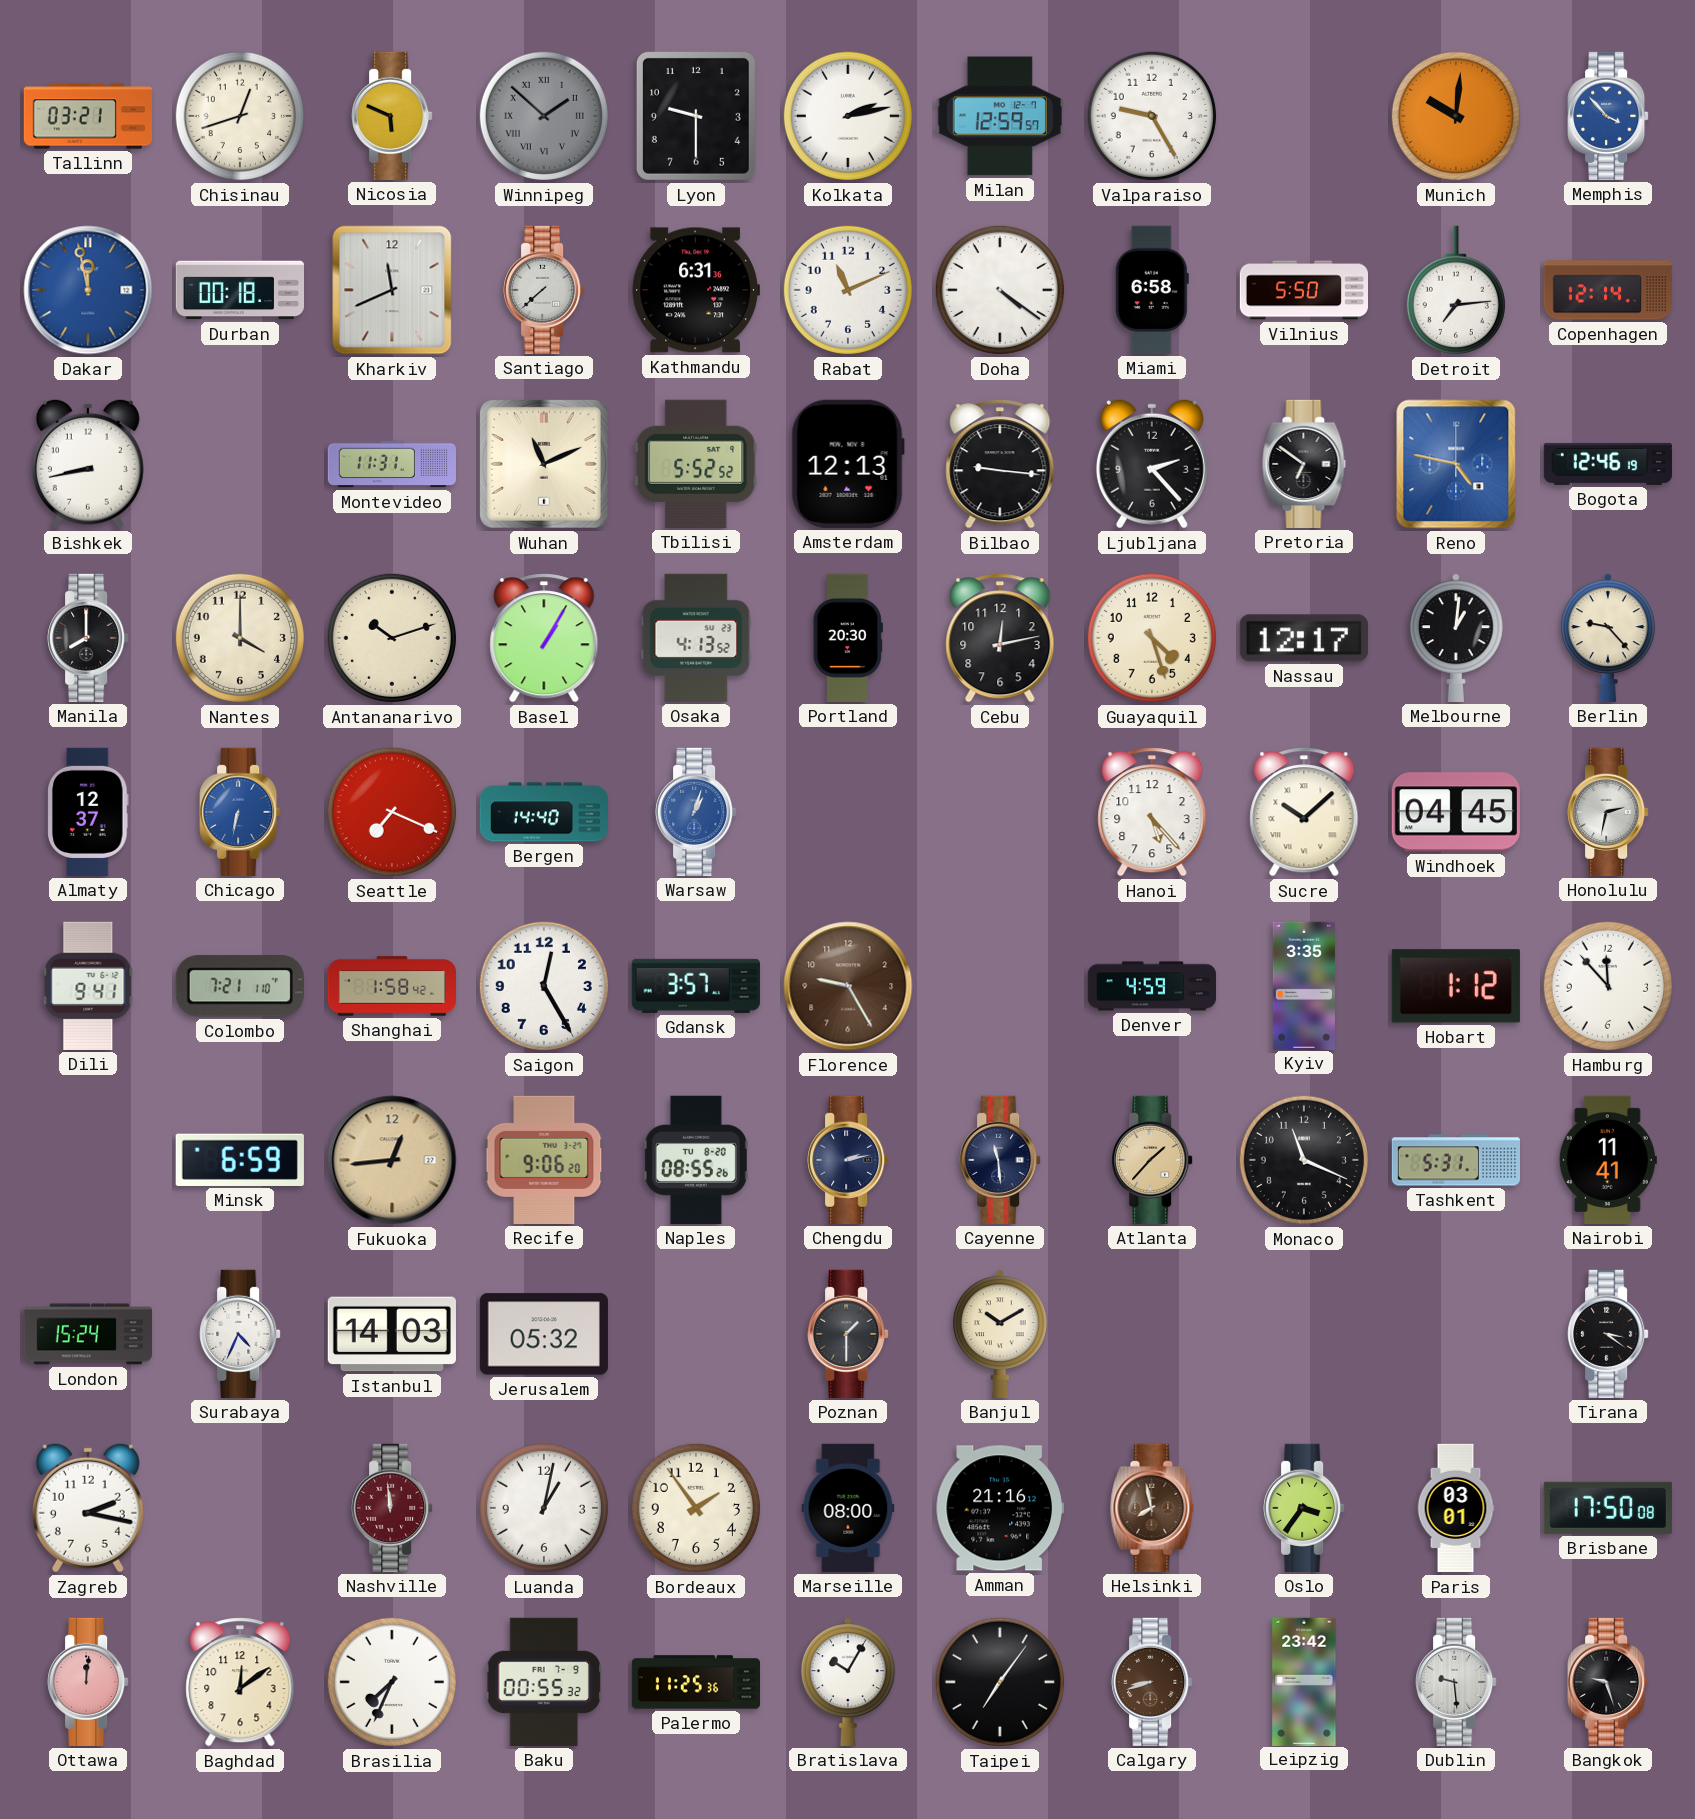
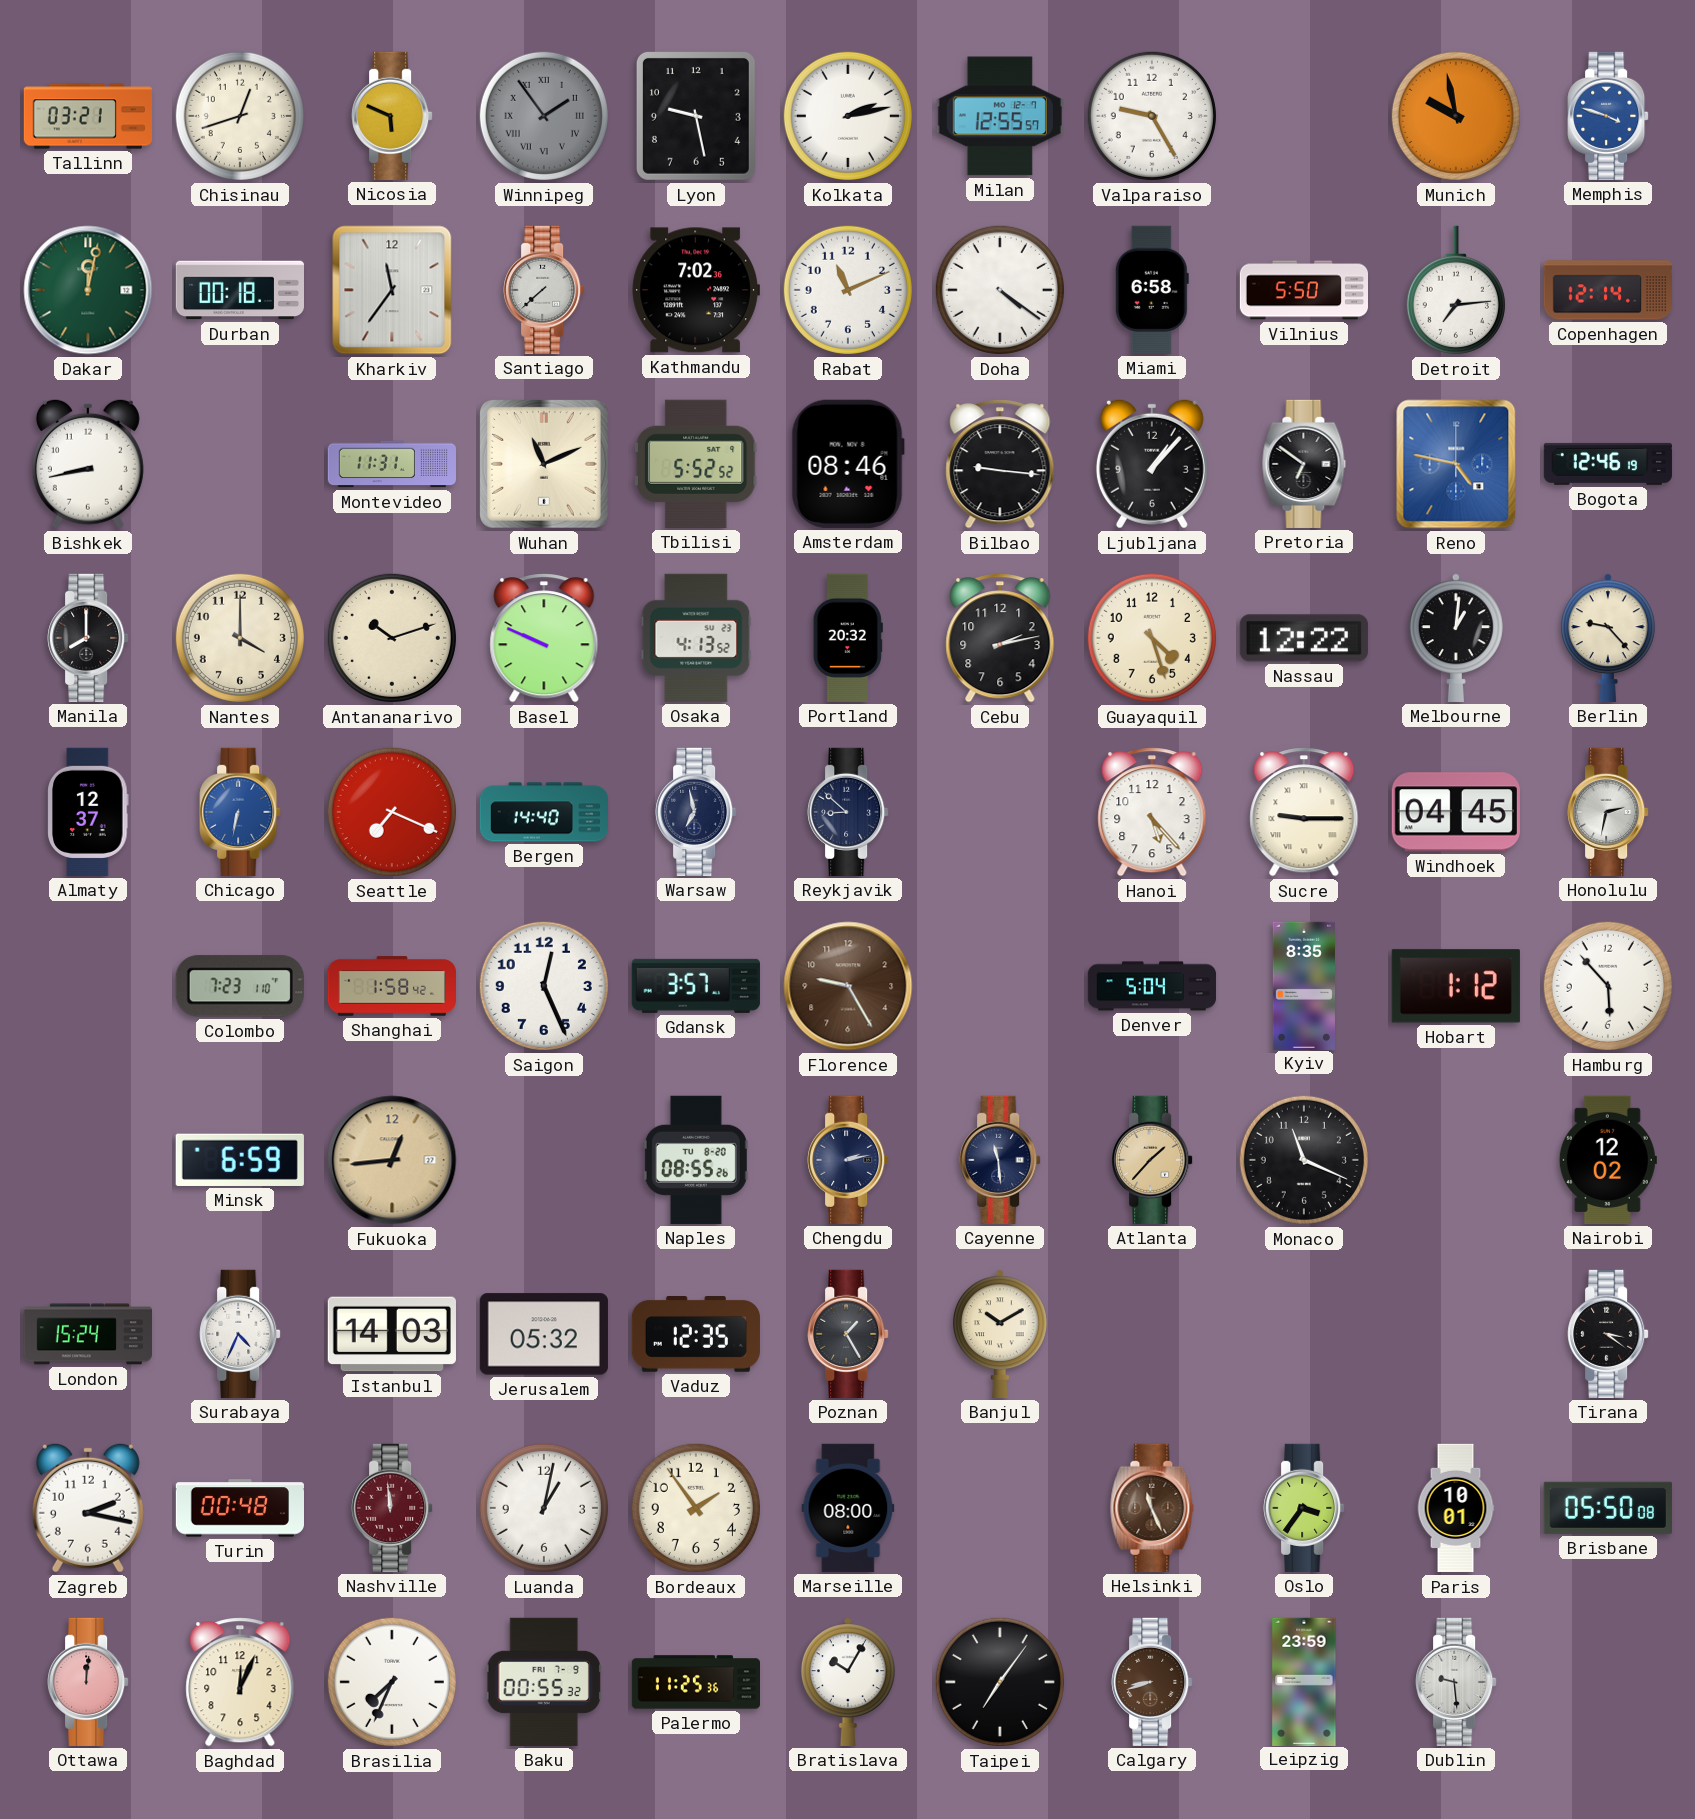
Winnipeg: 1:52 -> 1:54 (544, 116)
Lyon: 9:30 -> 9:28 (696, 116)
Milan: 12:59 -> 12:55 (1000, 116)
Munich: 10:01 -> 9:58 (1456, 116)
Memphis: 3:53 -> 3:48 (1608, 116)
Dakar: 11:58 -> 12:02 (88, 290)
Dakar dial: blue -> green (88, 290)
Kharkiv: 11:41 -> 11:36 (392, 290)
Kathmandu: 6:31 -> 7:02 (696, 290)
Amsterdam: 12:13 -> 08:46 (848, 464)
Ljubljana: 2:23 -> 1:07 (1152, 464)
Basel: 1:05 -> 9:49 (544, 638)
Portland: 20:30 -> 20:32 (848, 638)
Cebu: 12:13 -> 2:13 (1000, 638)
Nassau: 12:17 -> 12:22 (1304, 638)
Warsaw: 1:03 -> 6:58 (696, 812)
Warsaw dial: blue -> navy (696, 812)
Reykjavik: none -> 8:52 (848, 812)
Sucre: 10:08 -> 9:15 (1304, 812)
Dili: 9:41 -> none (88, 986)
Colombo: 7:21 -> 7:23 (240, 986)
Saigon: 12:25 -> 12:26 (544, 986)
Denver: 4:59 -> 5:04 (1152, 986)
Kyiv: 3:35 -> 8:35 (1304, 985)
Hamburg: 11:53 -> 5:53 (1608, 986)
Recife: 9:06 -> none (544, 1160)
Tashkent: 5:31 -> none (1455, 1160)
Nairobi: 11:41 -> 12:02 (1608, 1160)
Vaduz: none -> 12:35 (696, 1335)
Poznan: 1:30 -> 1:25 (848, 1334)
Turin: none -> 00:48 (239, 1508)
Amman: 21:16 -> none (1000, 1508)
Helsinki: 7:58 -> 11:26 (1152, 1508)
Paris: 03:01 -> 10:01 (1456, 1508)
Brisbane: 17:50 -> 05:50 (1608, 1508)
Baghdad: 12:09 -> 12:04 (240, 1682)
Leipzig: 23:42 -> 23:59 (1304, 1681)
Bangkok: 9:27 -> none (1608, 1682)
